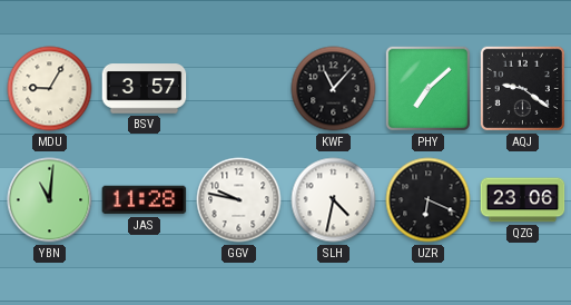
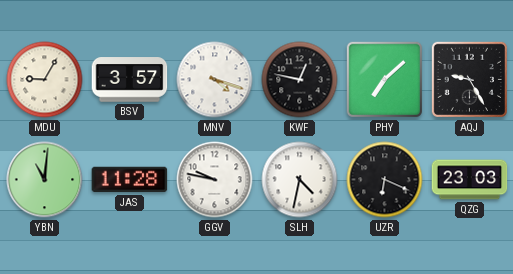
MNV: none -> 4:18 (215, 80)
KWF: 11:07 -> 12:47 (300, 80)
AQJ: 9:21 -> 9:25 (469, 79)
QZG: 23:06 -> 23:03 (470, 180)
